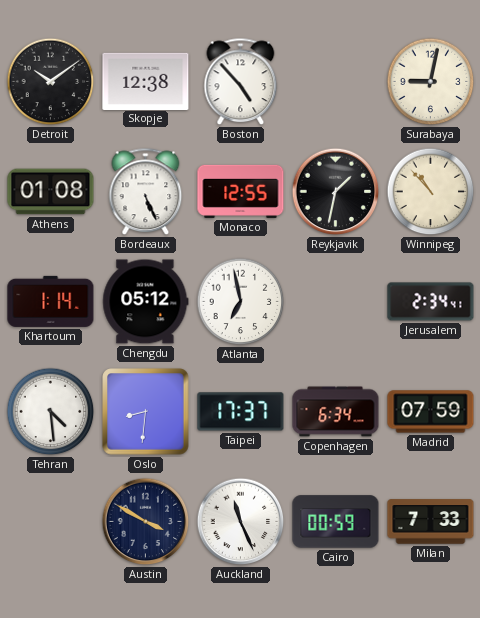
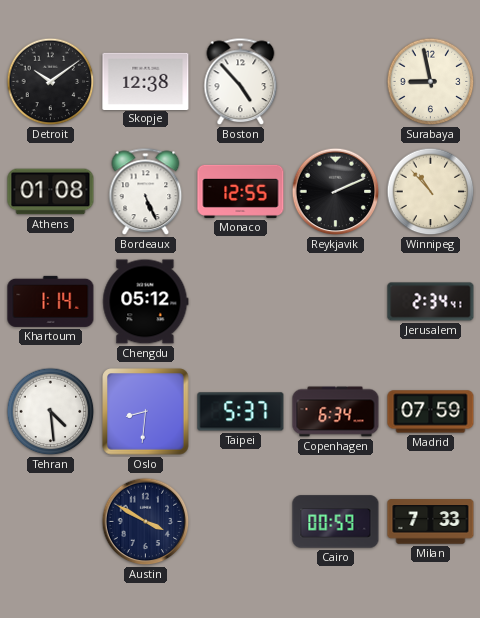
Surabaya: 9:02 -> 8:58 (431, 82)
Reykjavik: 1:32 -> 2:11 (336, 192)
Atlanta: 6:58 -> none (241, 302)
Taipei: 17:37 -> 5:37 (241, 412)
Auckland: 11:26 -> none (241, 522)
